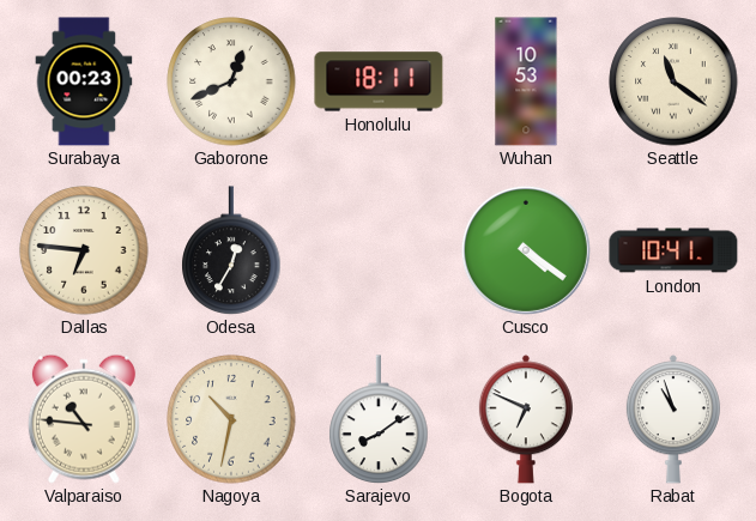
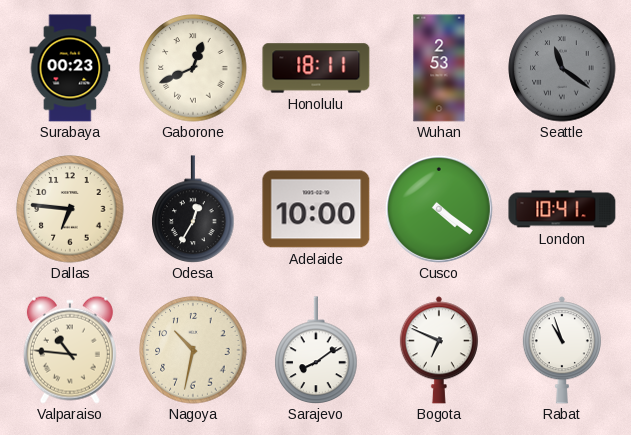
Wuhan: 10:53 -> 2:53 (439, 68)
Seattle dial: cream -> grey (562, 68)
Adelaide: none -> 10:00 (316, 209)
